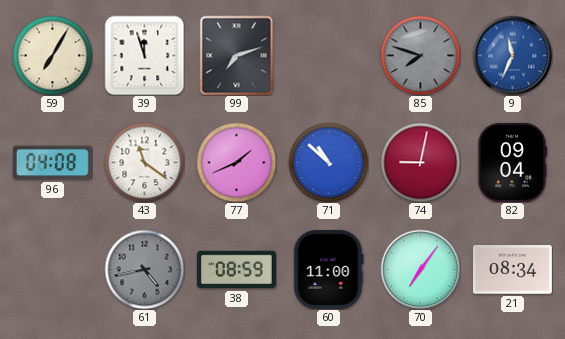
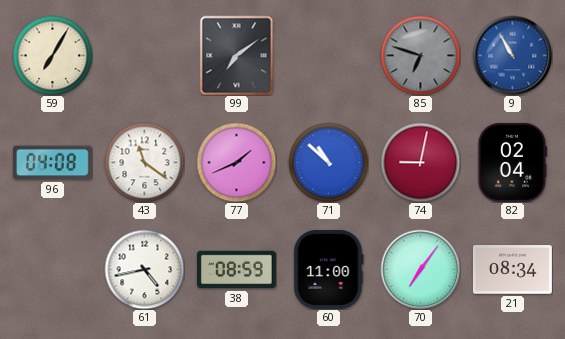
39: 11:57 -> none (144, 55)
99: 7:12 -> 7:09 (237, 55)
85: 7:48 -> 6:48 (420, 55)
9: 11:34 -> 10:55 (512, 55)
82: 09:04 -> 02:04 (513, 162)
61 dial: grey -> white (144, 269)
